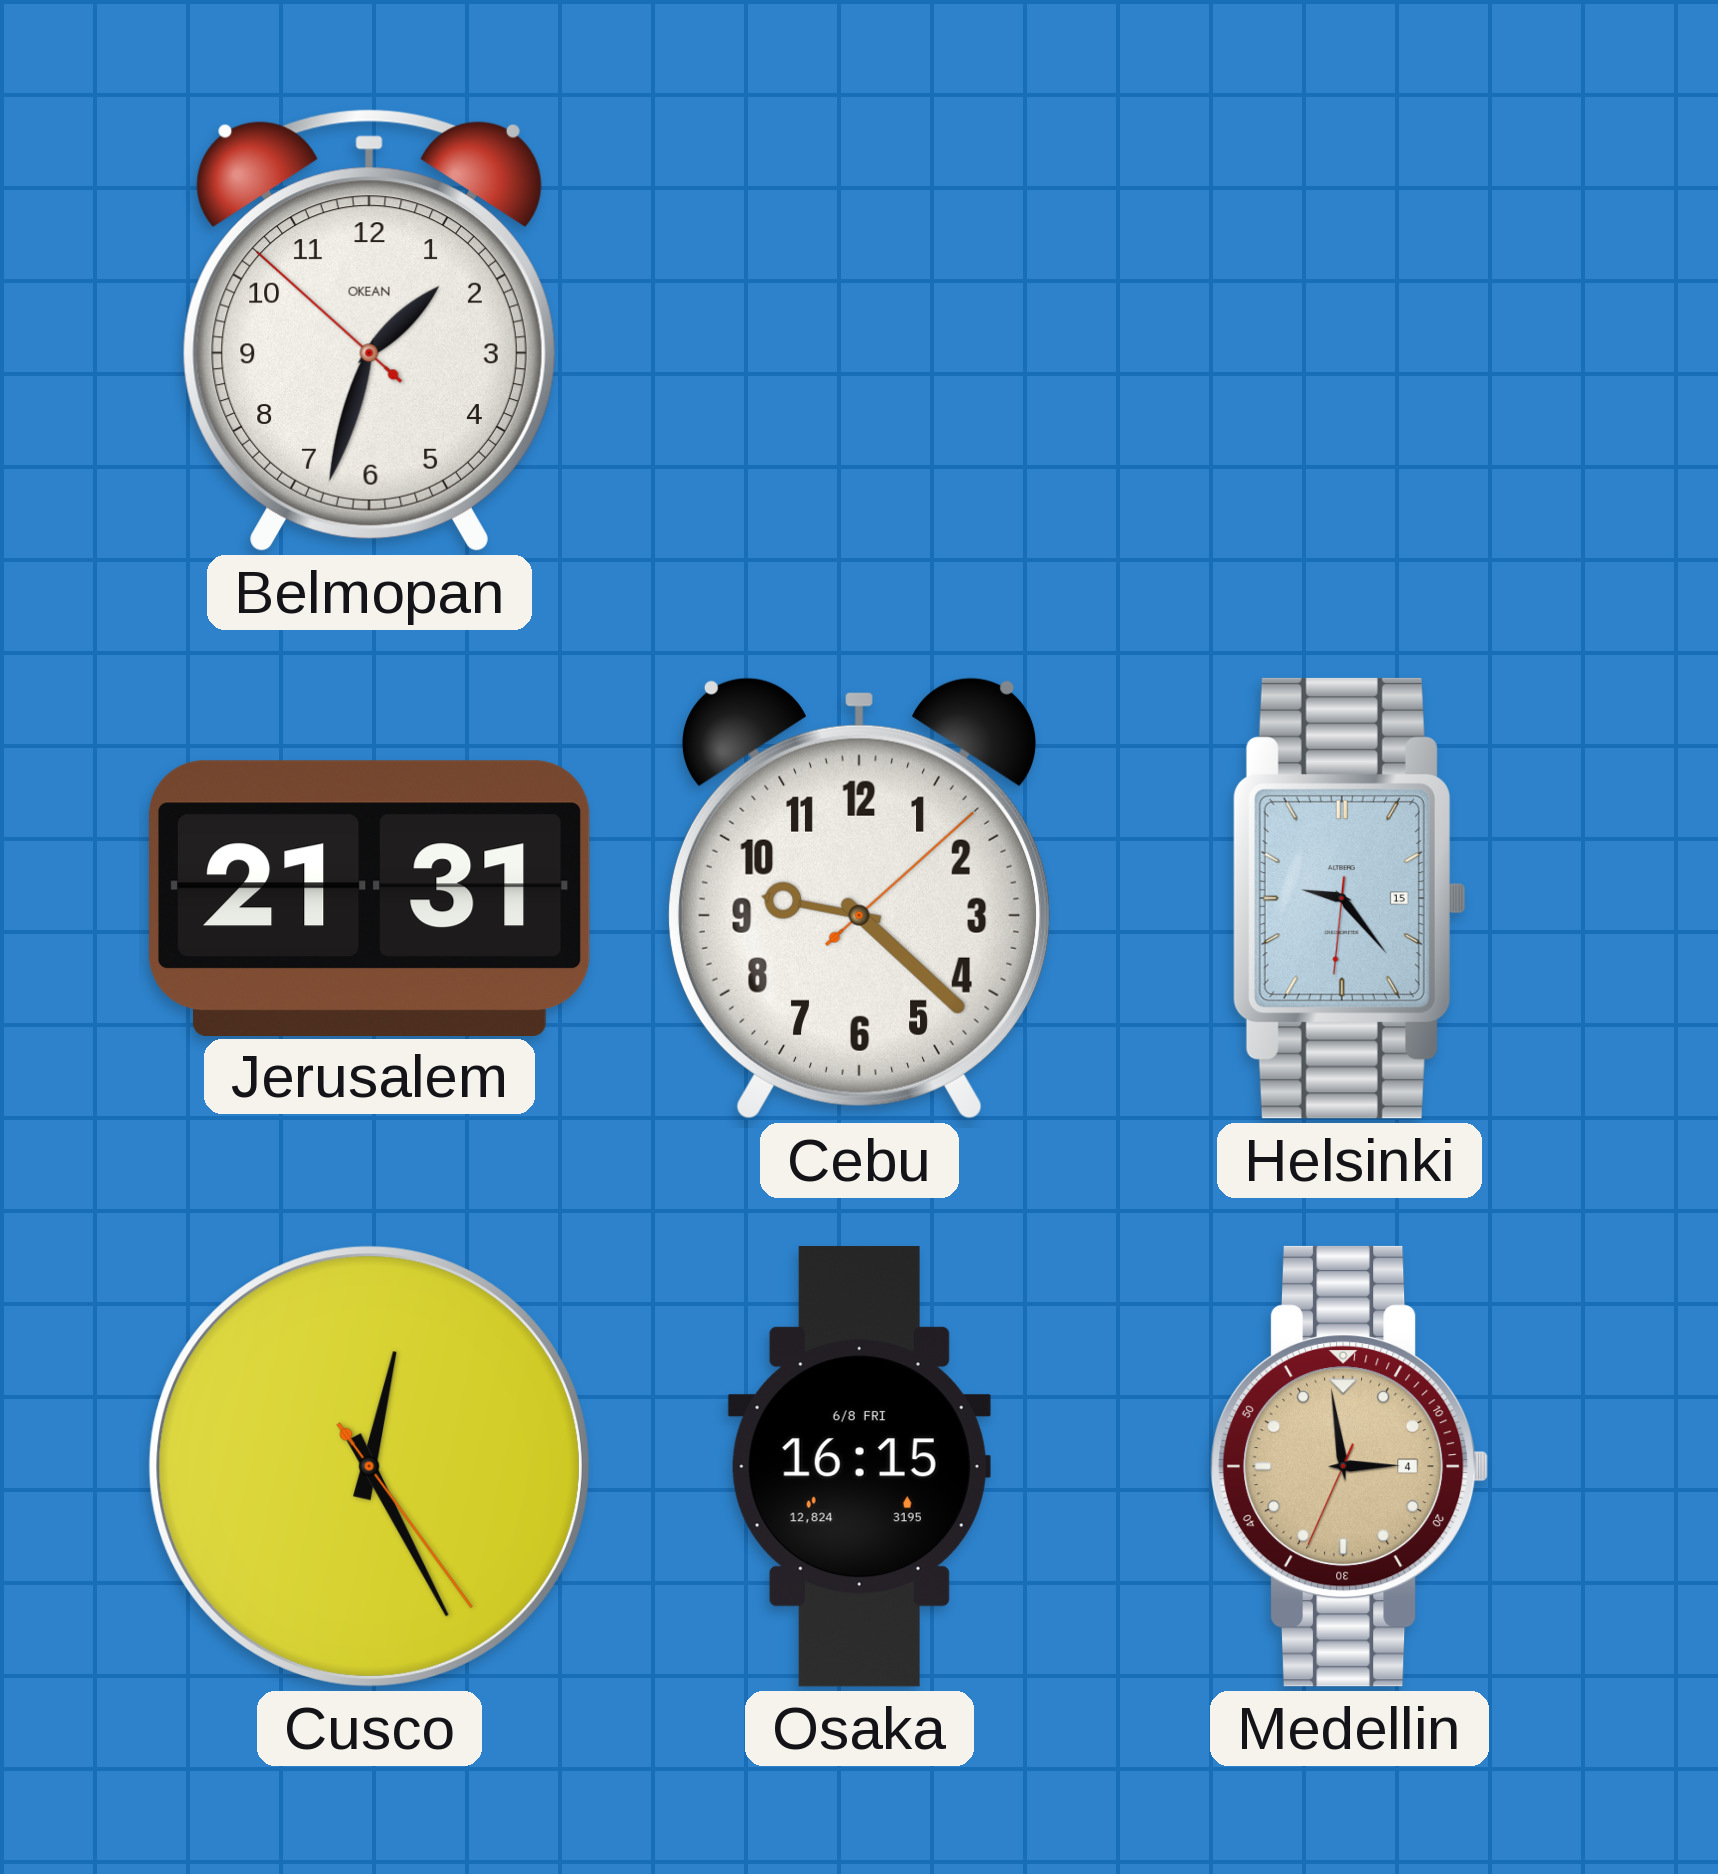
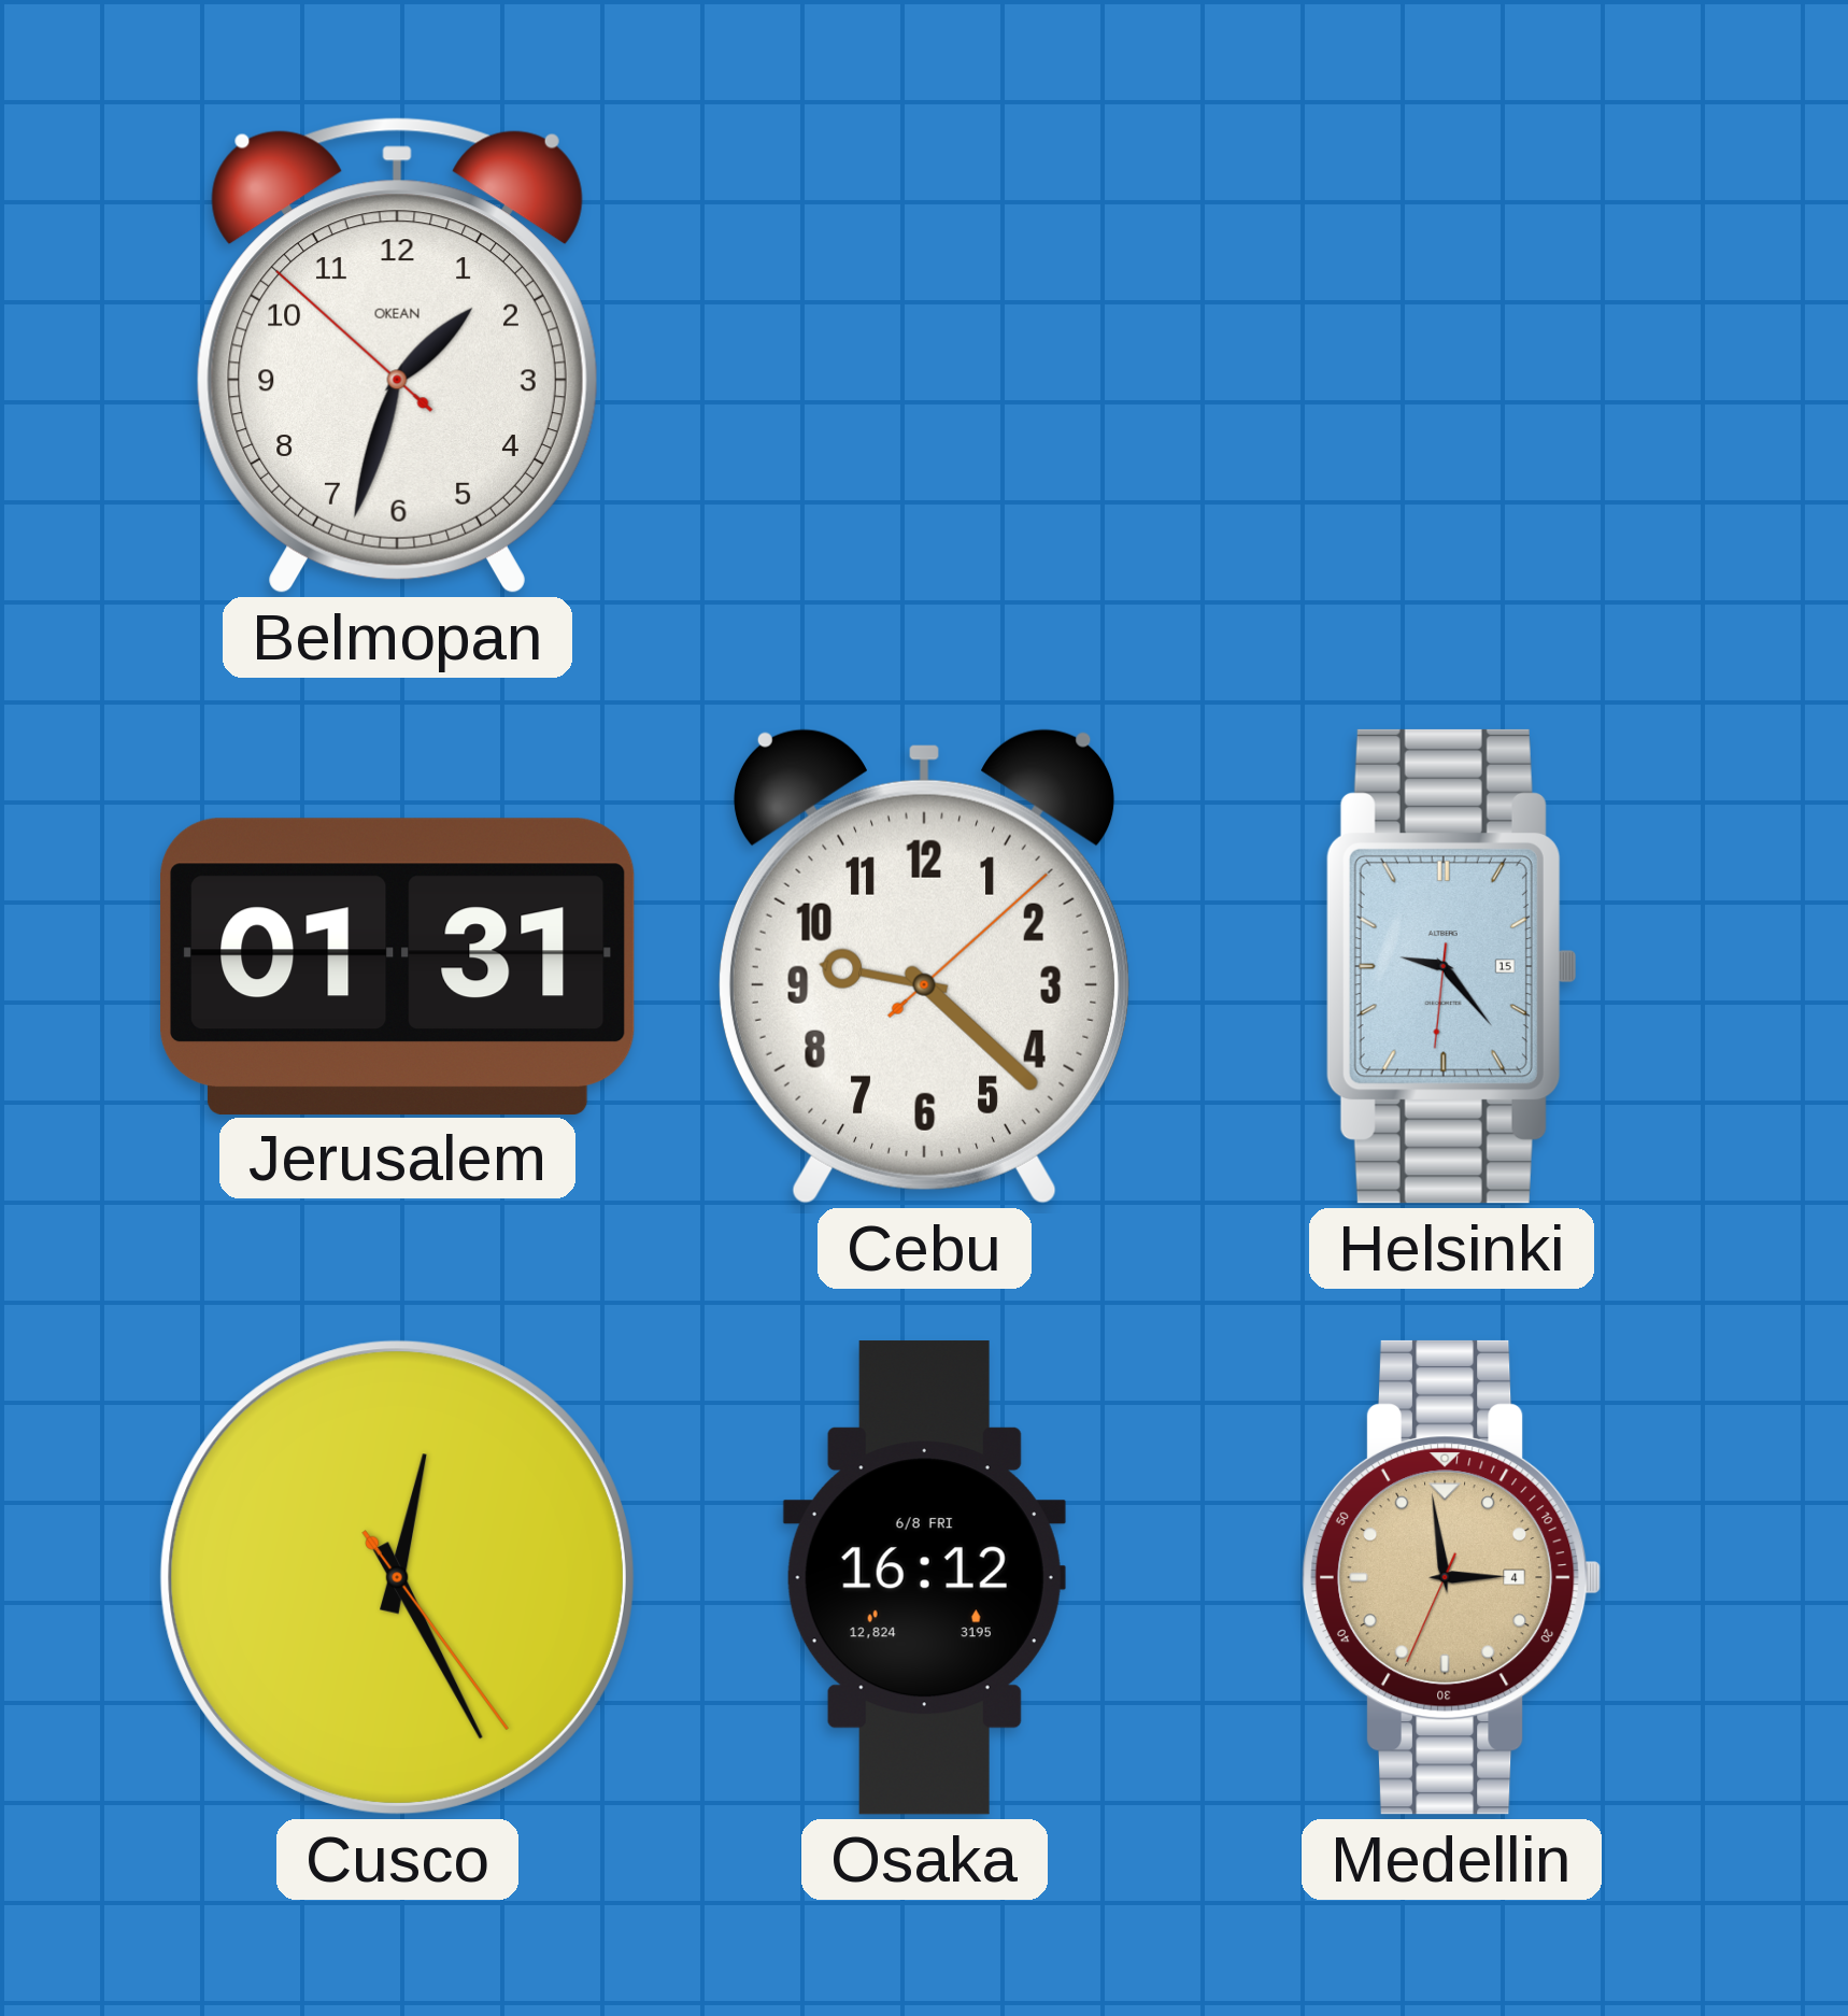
Jerusalem: 21:31 -> 01:31 (398, 966)
Osaka: 16:15 -> 16:12 (924, 1578)
